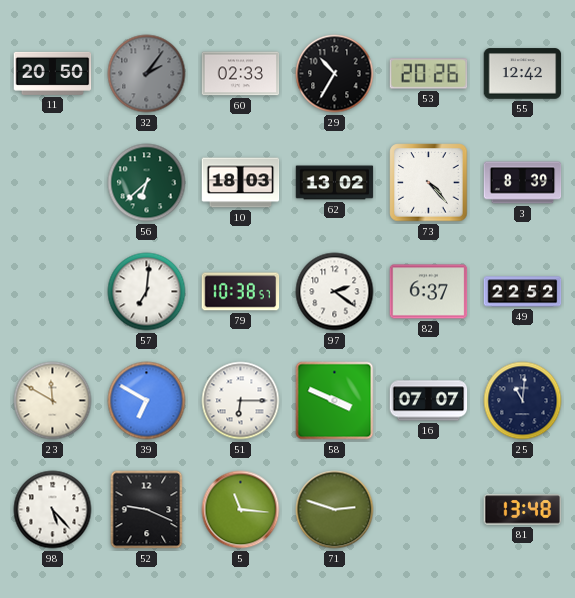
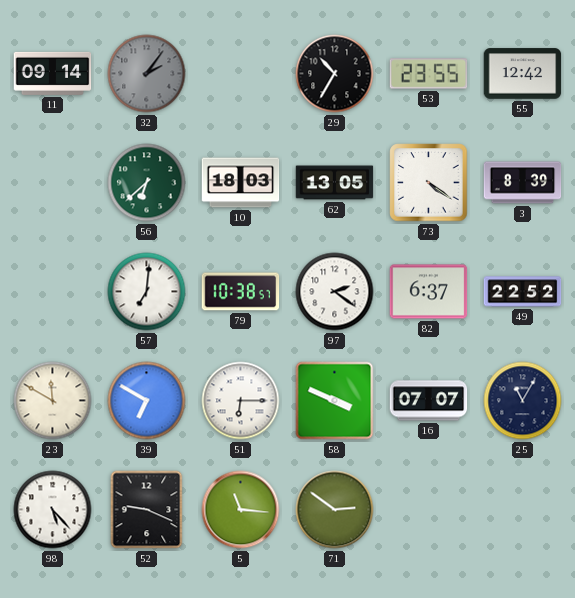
11: 20:50 -> 09:14 (53, 73)
60: 02:33 -> none (241, 74)
53: 20:26 -> 23:55 (429, 74)
62: 13:02 -> 13:05 (335, 183)
73: 4:23 -> 4:21 (429, 183)
25: 11:01 -> 11:05 (523, 401)
71: 2:48 -> 2:51 (335, 510)
81: 13:48 -> none (523, 510)
